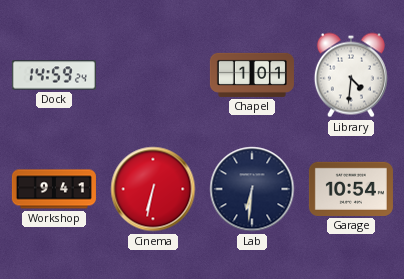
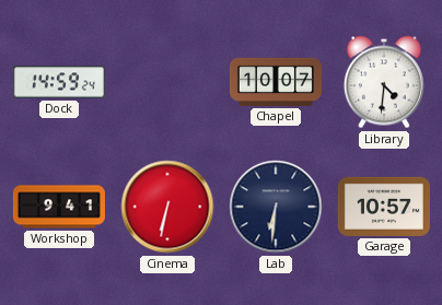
Chapel: 1:01 -> 10:07 (276, 82)
Garage: 10:54 -> 10:57 (384, 207)
